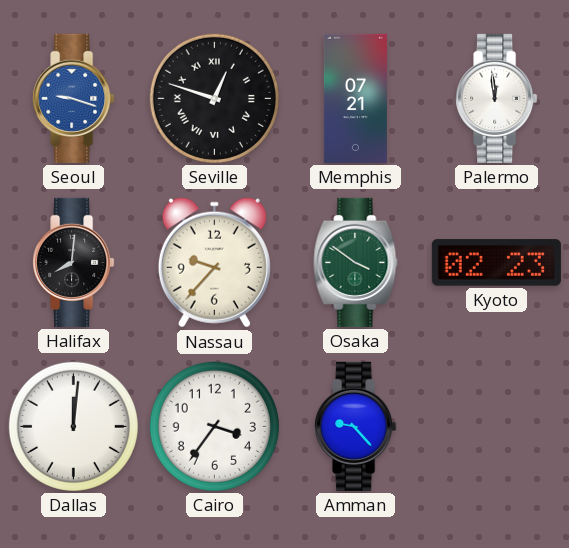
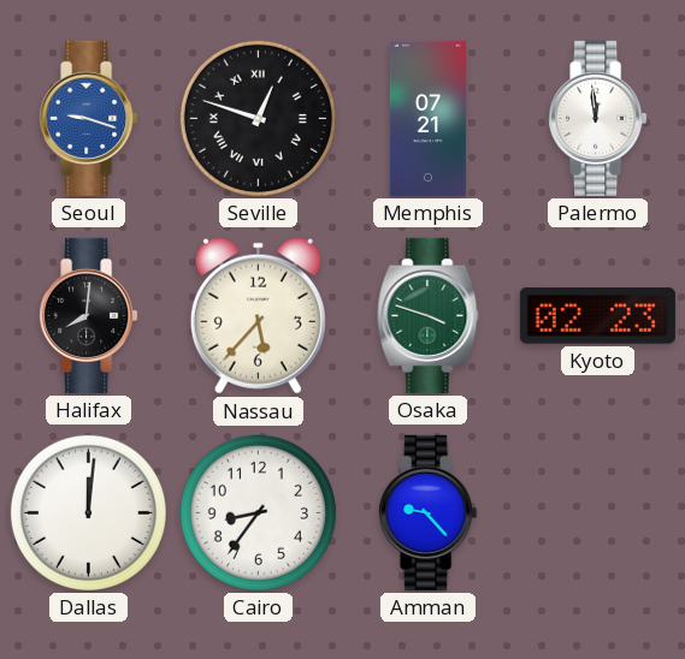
Nassau: 9:37 -> 5:37 (258, 316)
Osaka: 3:51 -> 3:48 (429, 315)
Cairo: 3:36 -> 8:36 (258, 512)
